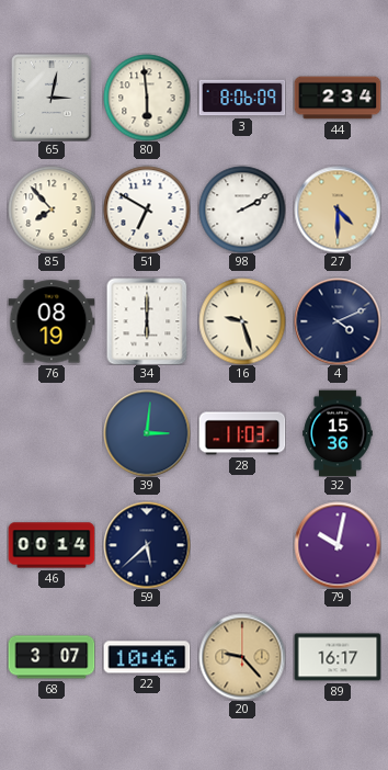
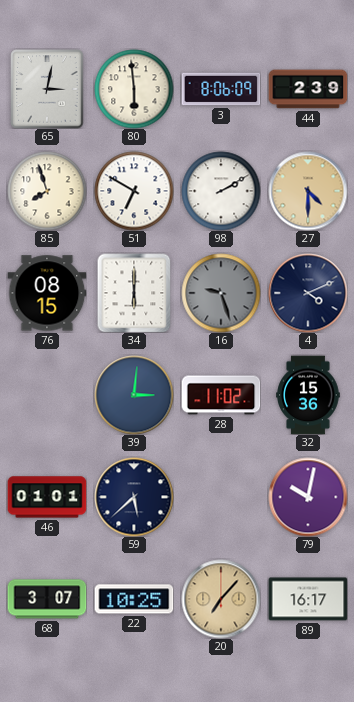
44: 2:34 -> 2:39 (308, 89)
85: 7:53 -> 7:57 (47, 191)
76: 08:19 -> 08:15 (47, 293)
16 dial: cream -> grey (221, 293)
28: 11:03 -> 11:02 (221, 395)
46: 00:14 -> 01:01 (47, 497)
22: 10:46 -> 10:25 (134, 599)
20: 9:23 -> 7:07 (221, 599)
